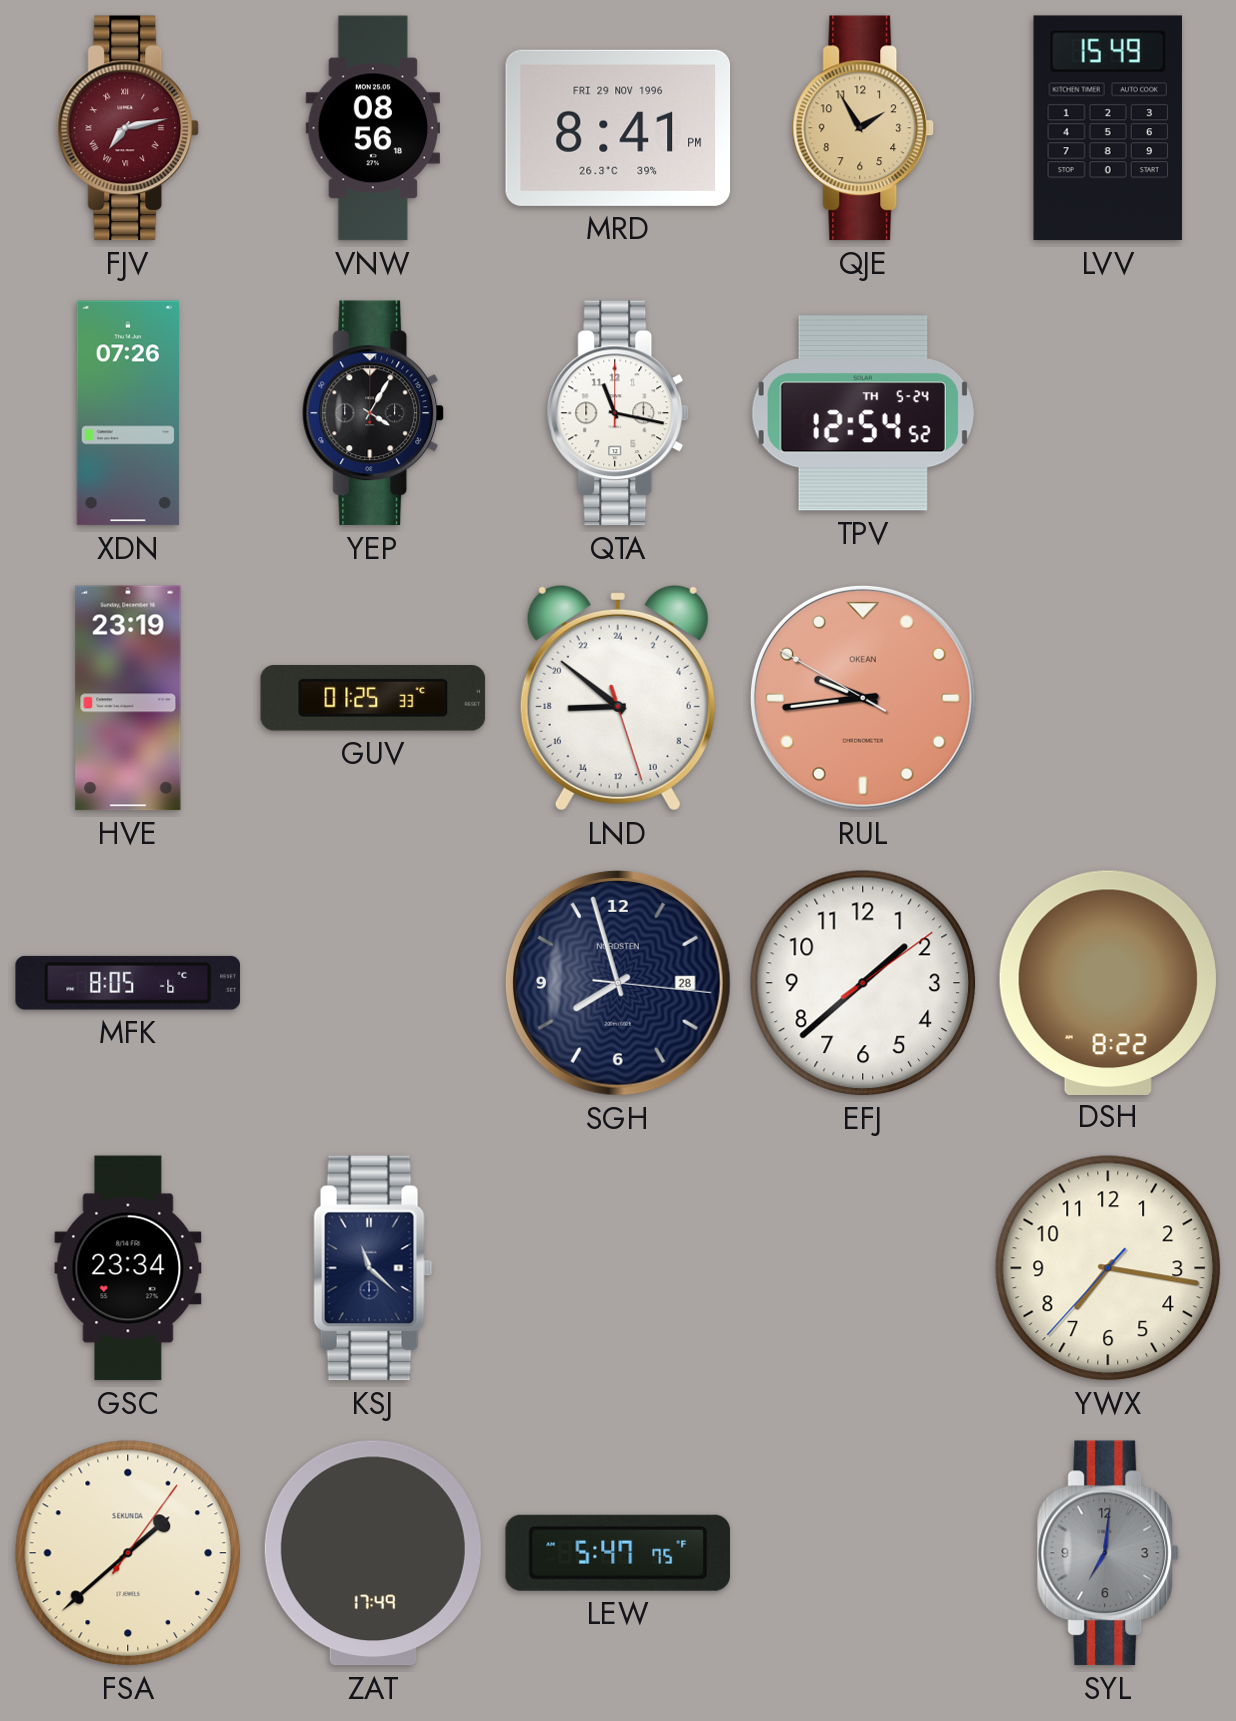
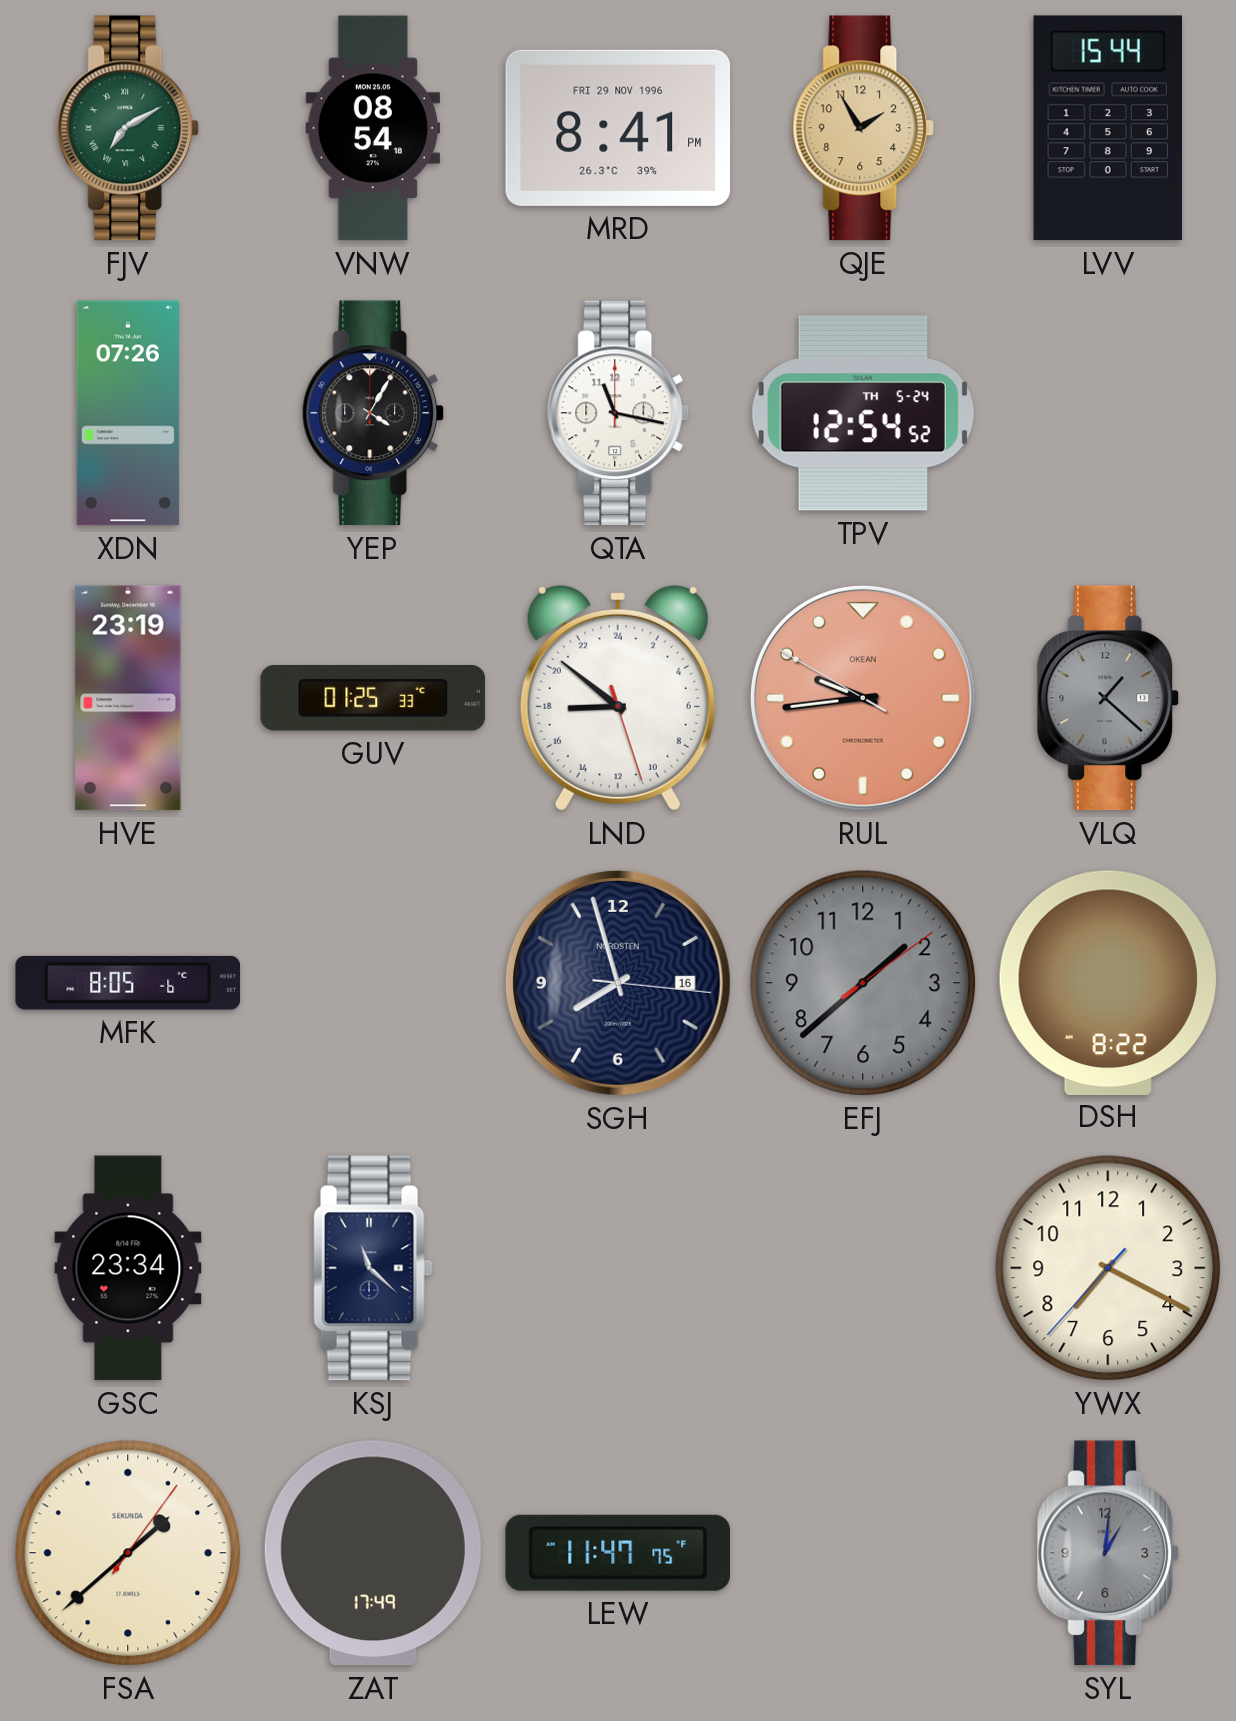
FJV: 7:13 -> 7:10 (128, 128)
FJV dial: burgundy -> green (128, 128)
VNW: 08:56 -> 08:54 (372, 128)
LVV: 15:49 -> 15:44 (1108, 128)
VLQ: none -> 1:22 (1108, 698)
SGH date: 28 -> 16 (618, 983)
EFJ dial: white -> grey (863, 983)
YWX: 7:16 -> 7:19 (1108, 1268)
LEW: 5:47 -> 11:47 (617, 1553)
SYL: 7:01 -> 1:01 (1108, 1553)
